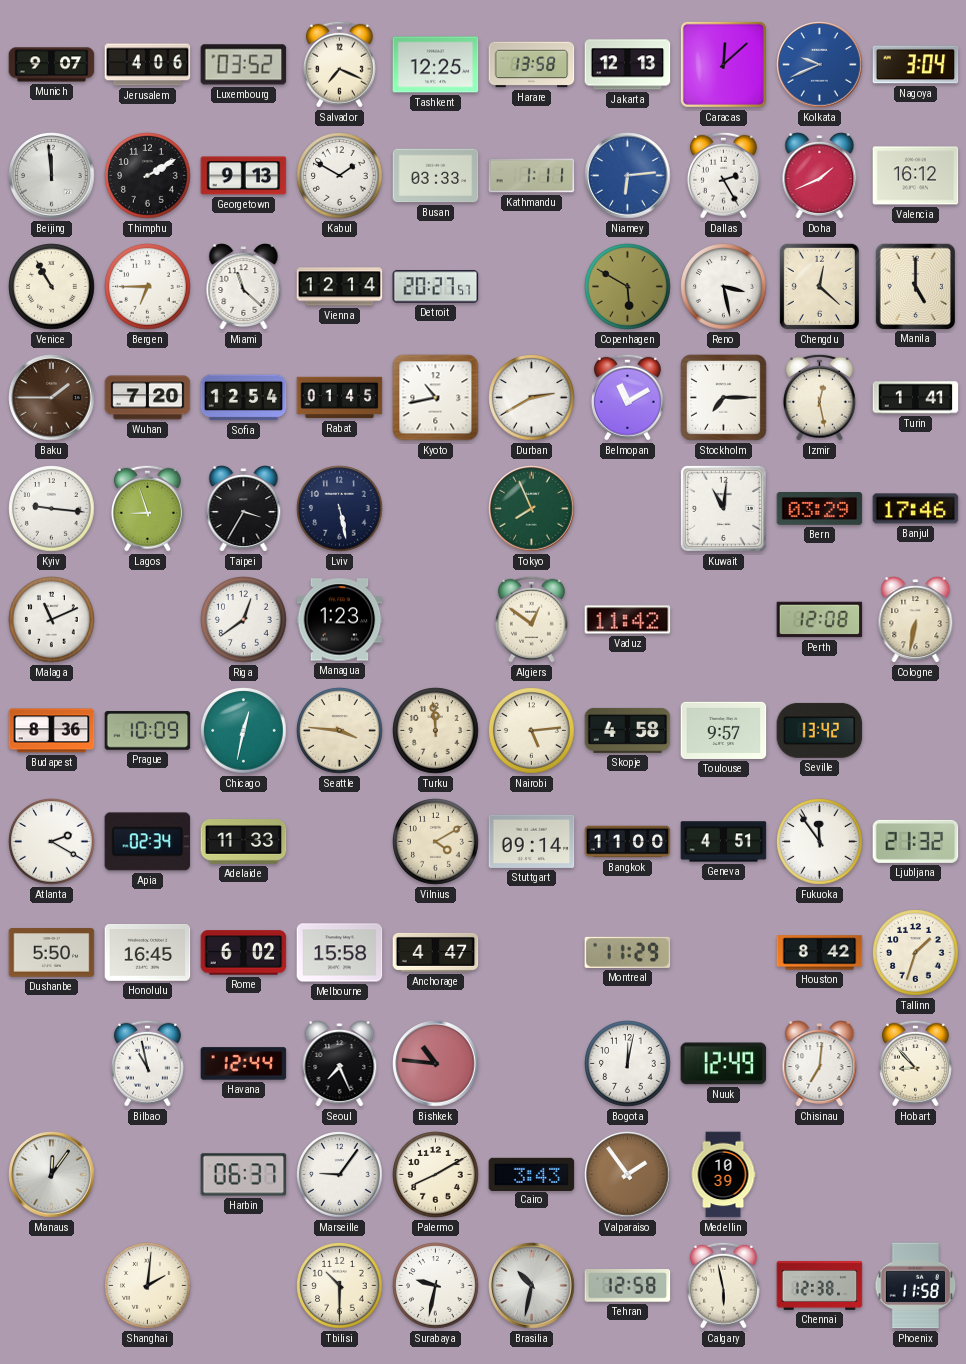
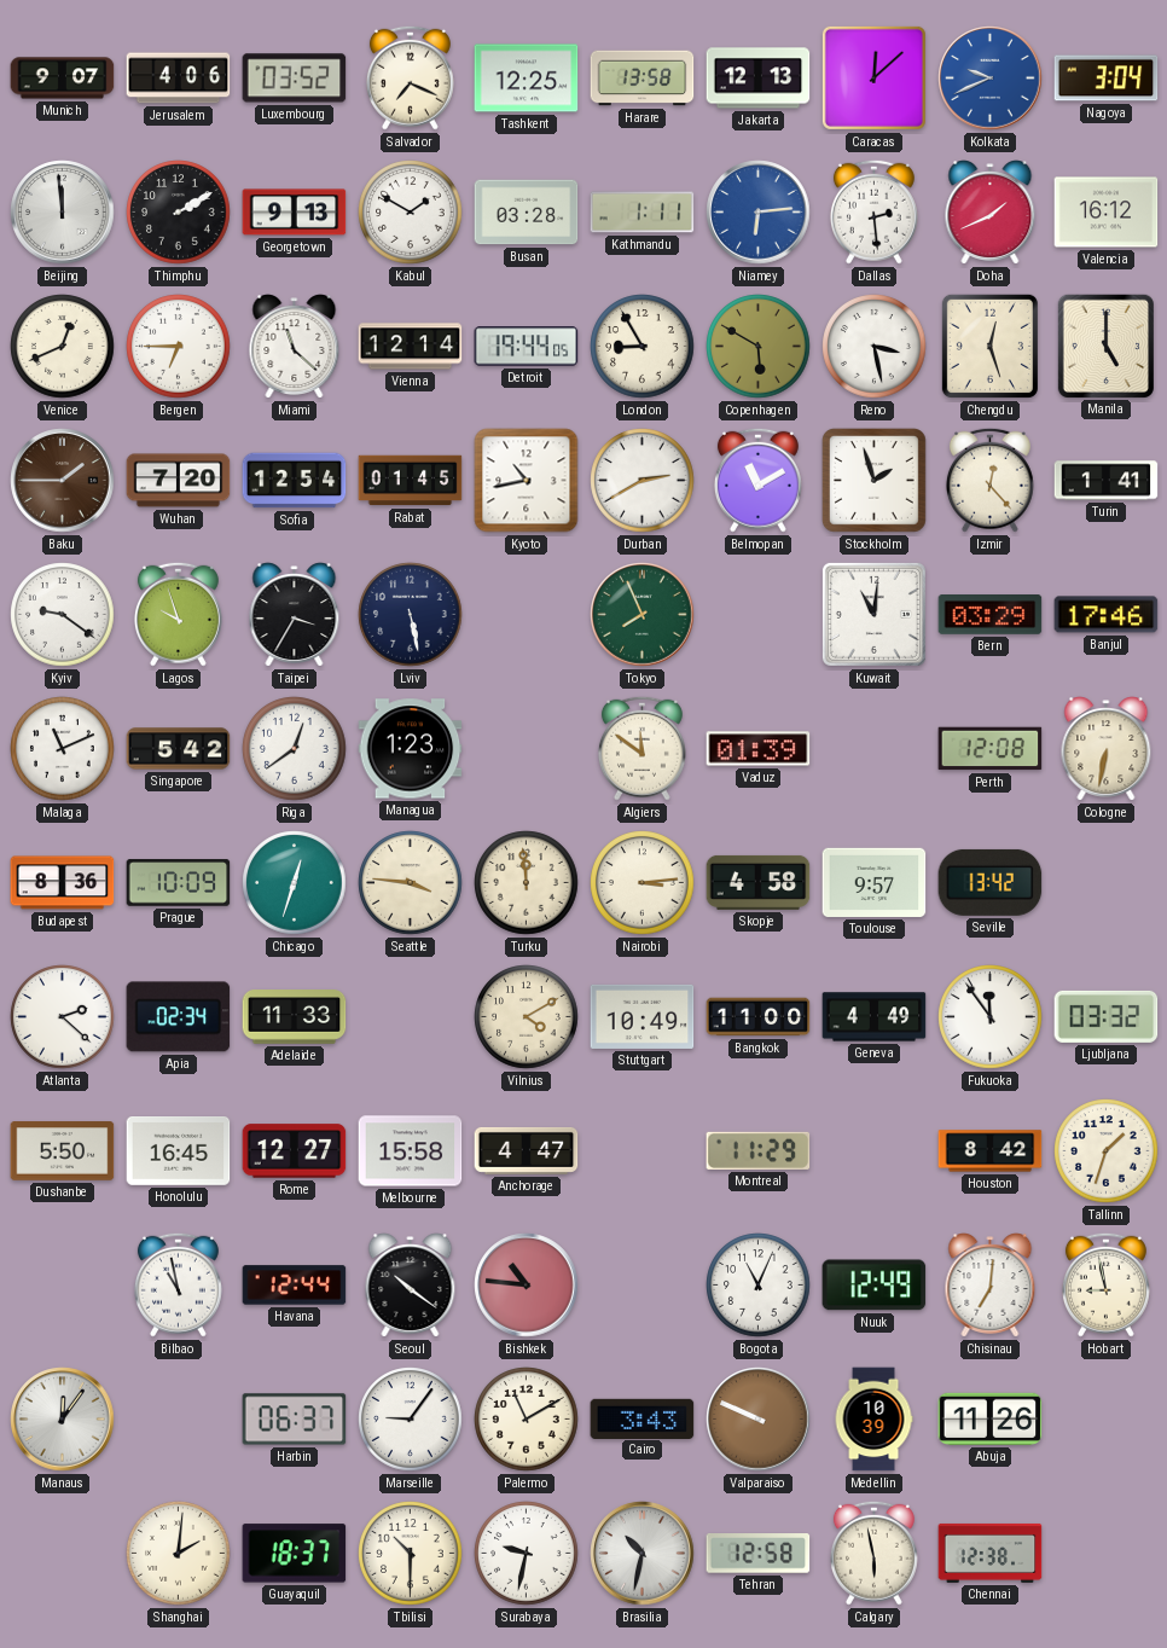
Busan: 03:33 -> 03:28 (527, 213)
Dallas: 2:25 -> 2:29 (873, 211)
Venice: 10:55 -> 12:41 (63, 347)
Detroit: 20:27 -> 19:44 (527, 347)
London: none -> 8:55 (643, 347)
Chengdu: 12:22 -> 12:27 (989, 346)
Stockholm: 7:15 -> 1:57 (875, 481)
Izmir: 12:28 -> 12:23 (989, 480)
Kyiv: 9:16 -> 9:21 (63, 615)
Lagos: 8:57 -> 9:57 (178, 614)
Singapore: none -> 5:42 (179, 749)
Algiers: 12:51 -> 11:51 (641, 748)
Vaduz: 11:42 -> 01:39 (759, 749)
Chicago: 12:32 -> 12:33 (295, 883)
Nairobi: 5:14 -> 3:14 (643, 883)
Atlanta: 2:20 -> 2:22 (63, 1017)
Stuttgart: 09:14 -> 10:49 (643, 1016)
Geneva: 4:51 -> 4:49 (875, 1017)
Ljubljana: 21:32 -> 03:32 (1107, 1016)
Rome: 6:02 -> 12:27 (295, 1151)
Seoul: 7:26 -> 10:21 (411, 1286)
Bogota: 12:02 -> 11:04 (759, 1286)
Hobart: 8:53 -> 8:58 (1105, 1284)
Palermo: 8:10 -> 11:10 (527, 1420)
Valparaiso: 1:54 -> 9:49 (759, 1420)
Abuja: none -> 11:26 (991, 1418)
Guayaquil: none -> 18:37 (295, 1554)
Phoenix: 11:58 -> none (916, 1286)
